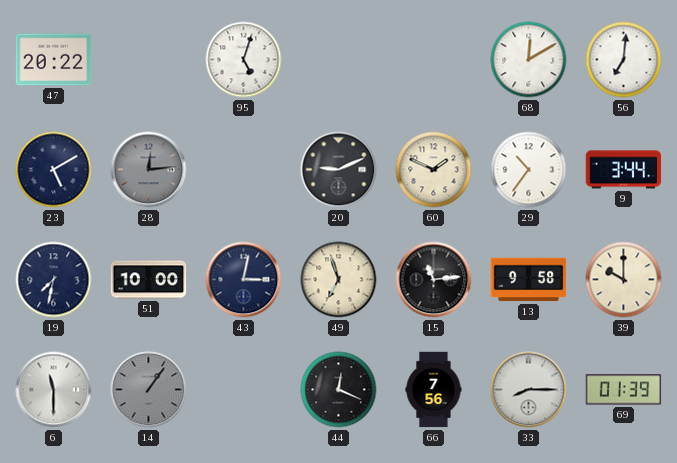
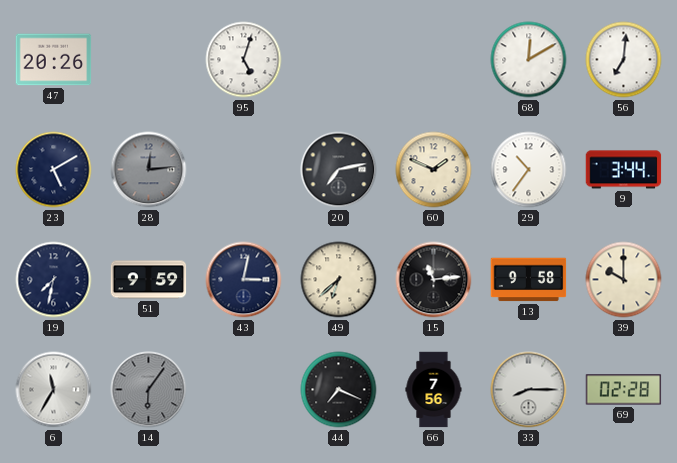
47: 20:22 -> 20:26 (54, 60)
20: 9:11 -> 7:13 (339, 170)
51: 10:00 -> 9:59 (149, 280)
49: 6:57 -> 6:38 (339, 280)
6: 11:30 -> 11:35 (54, 390)
14: 1:06 -> 6:06 (149, 390)
44: 12:19 -> 7:19 (339, 390)
69: 01:39 -> 02:28 (624, 390)
